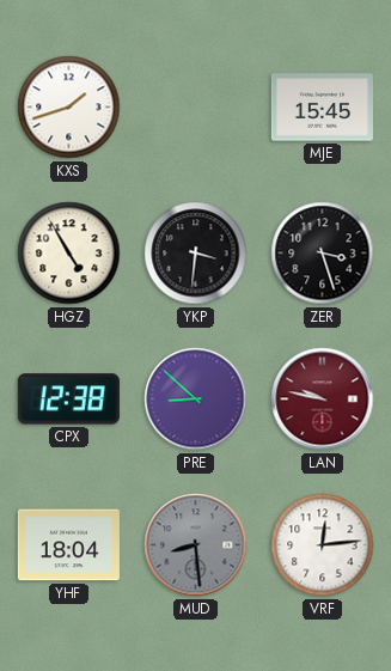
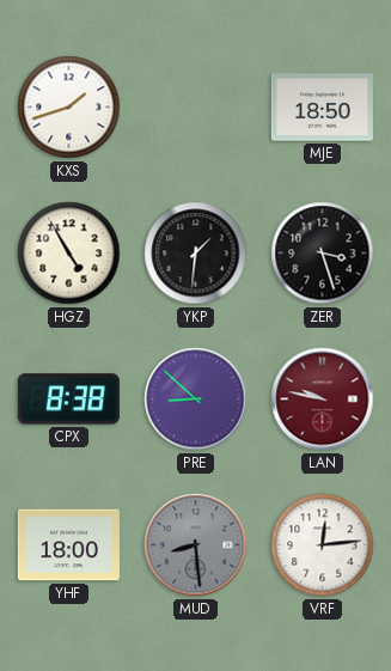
MJE: 15:45 -> 18:50 (322, 108)
YKP: 3:31 -> 1:31 (196, 254)
CPX: 12:38 -> 8:38 (68, 399)
YHF: 18:04 -> 18:00 (68, 545)
